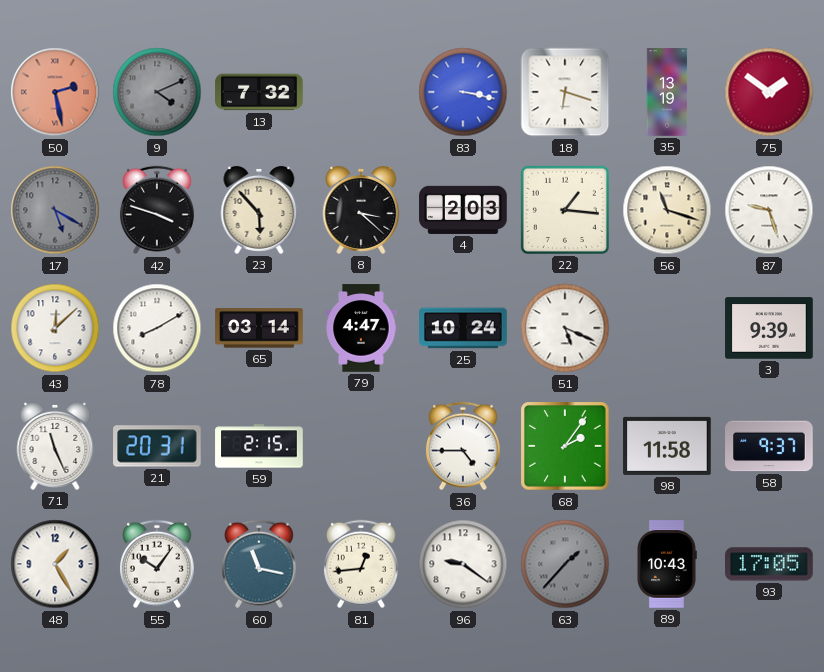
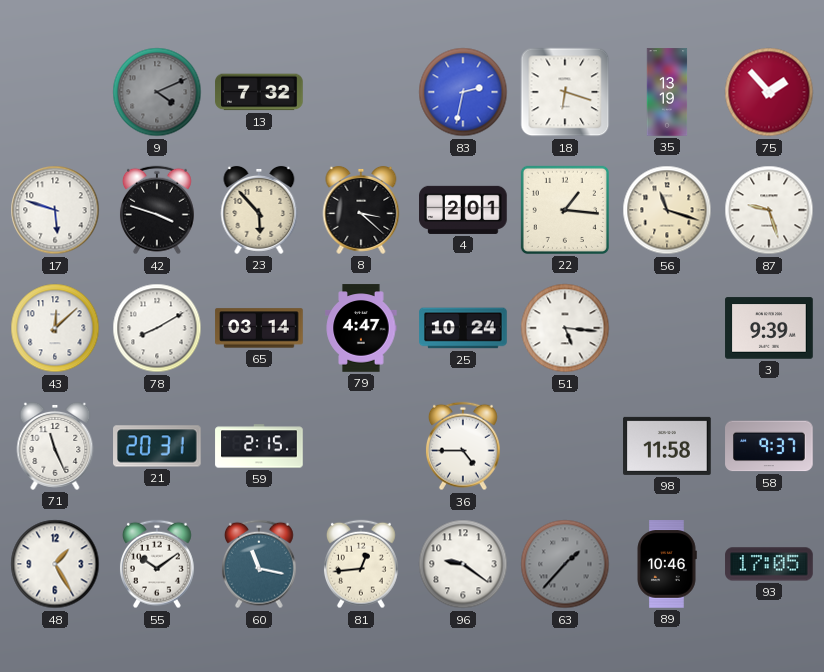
50: 2:28 -> none (55, 92)
83: 3:17 -> 2:32 (463, 92)
75: 1:51 -> 1:53 (769, 92)
17: 5:20 -> 5:48 (55, 210)
17 dial: grey -> white (55, 210)
4: 2:03 -> 2:01 (463, 210)
51: 5:19 -> 5:16 (565, 328)
68: 2:06 -> none (565, 446)
55: 10:06 -> 10:09 (157, 564)
89: 10:43 -> 10:46 (667, 564)
